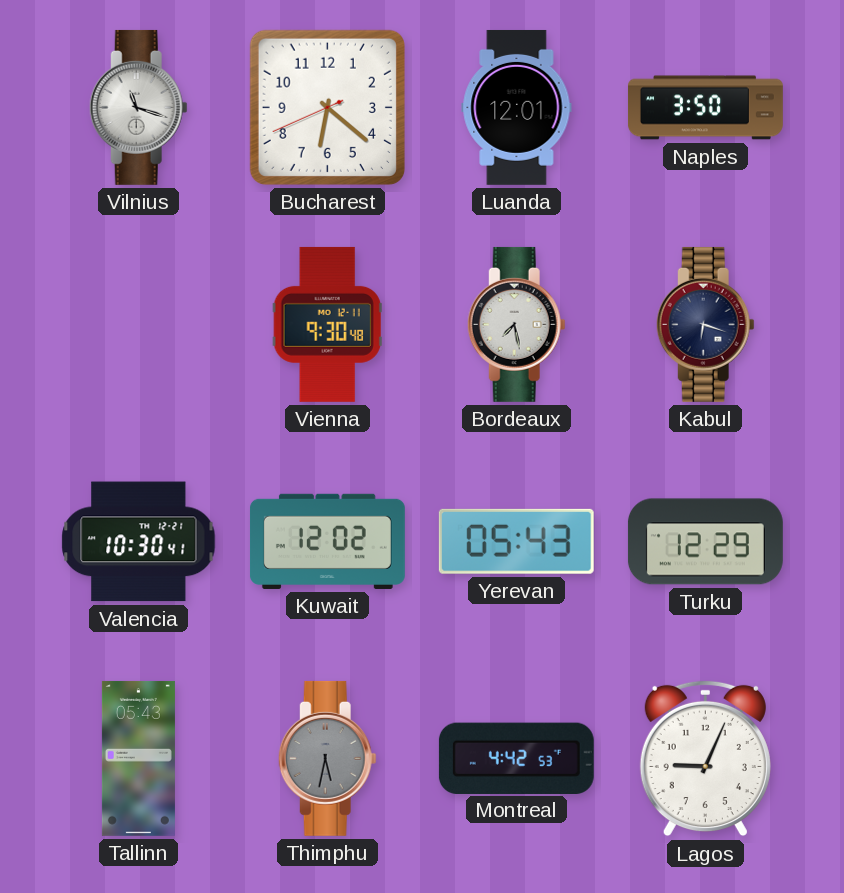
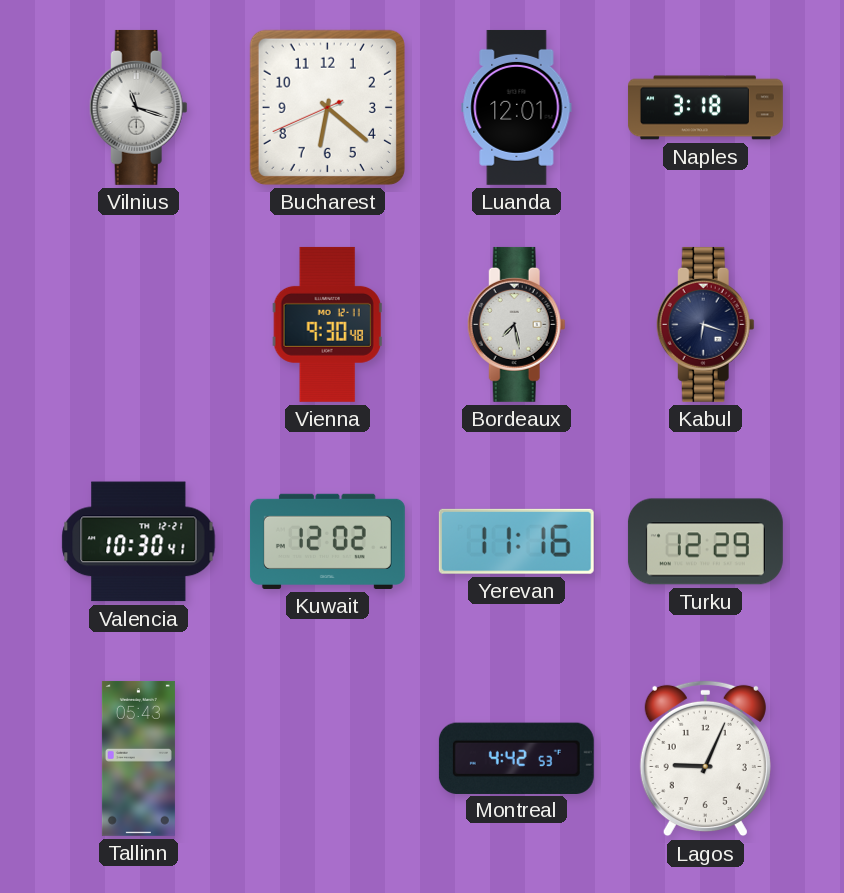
Naples: 3:50 -> 3:18 (705, 108)
Yerevan: 05:43 -> 11:16 (516, 541)
Thimphu: 5:32 -> none (327, 758)
